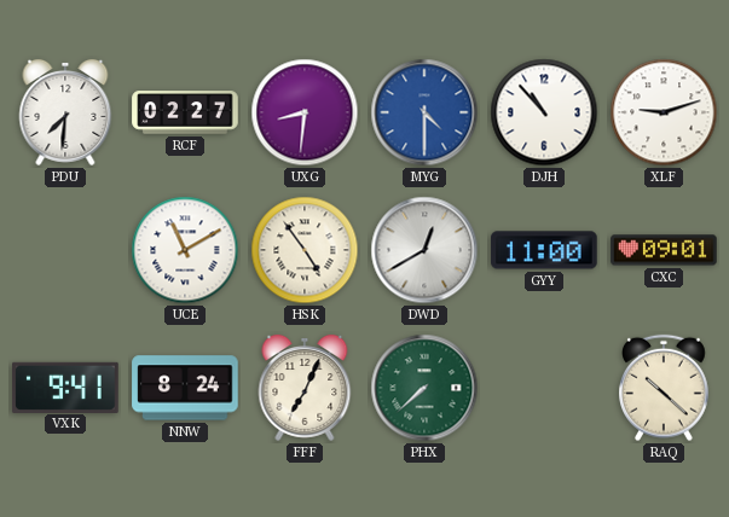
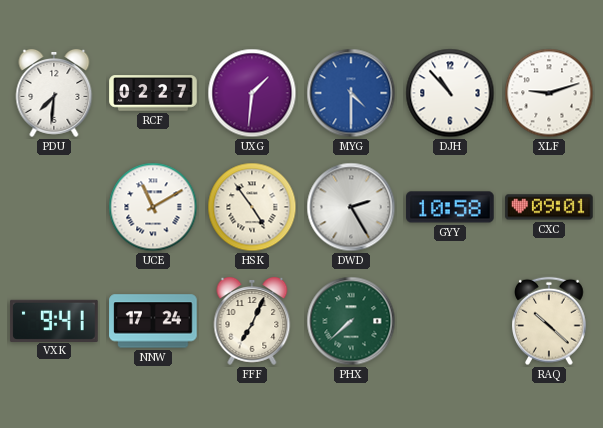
UXG: 8:31 -> 1:31 (252, 93)
DWD: 12:40 -> 2:25 (351, 207)
GYY: 11:00 -> 10:58 (450, 207)
NNW: 8:24 -> 17:24 (153, 321)
